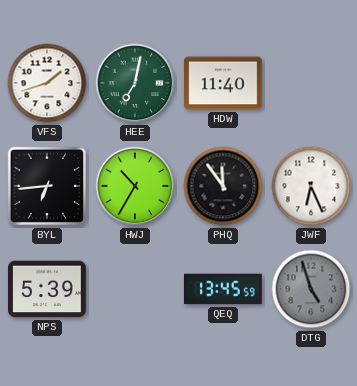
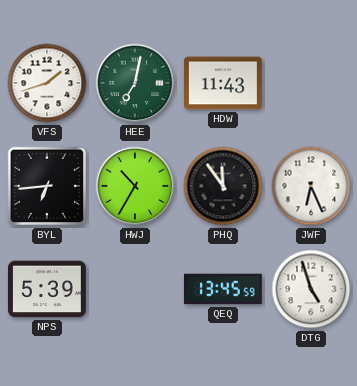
HDW: 11:40 -> 11:43 (224, 83)
DTG dial: grey -> white (311, 289)
